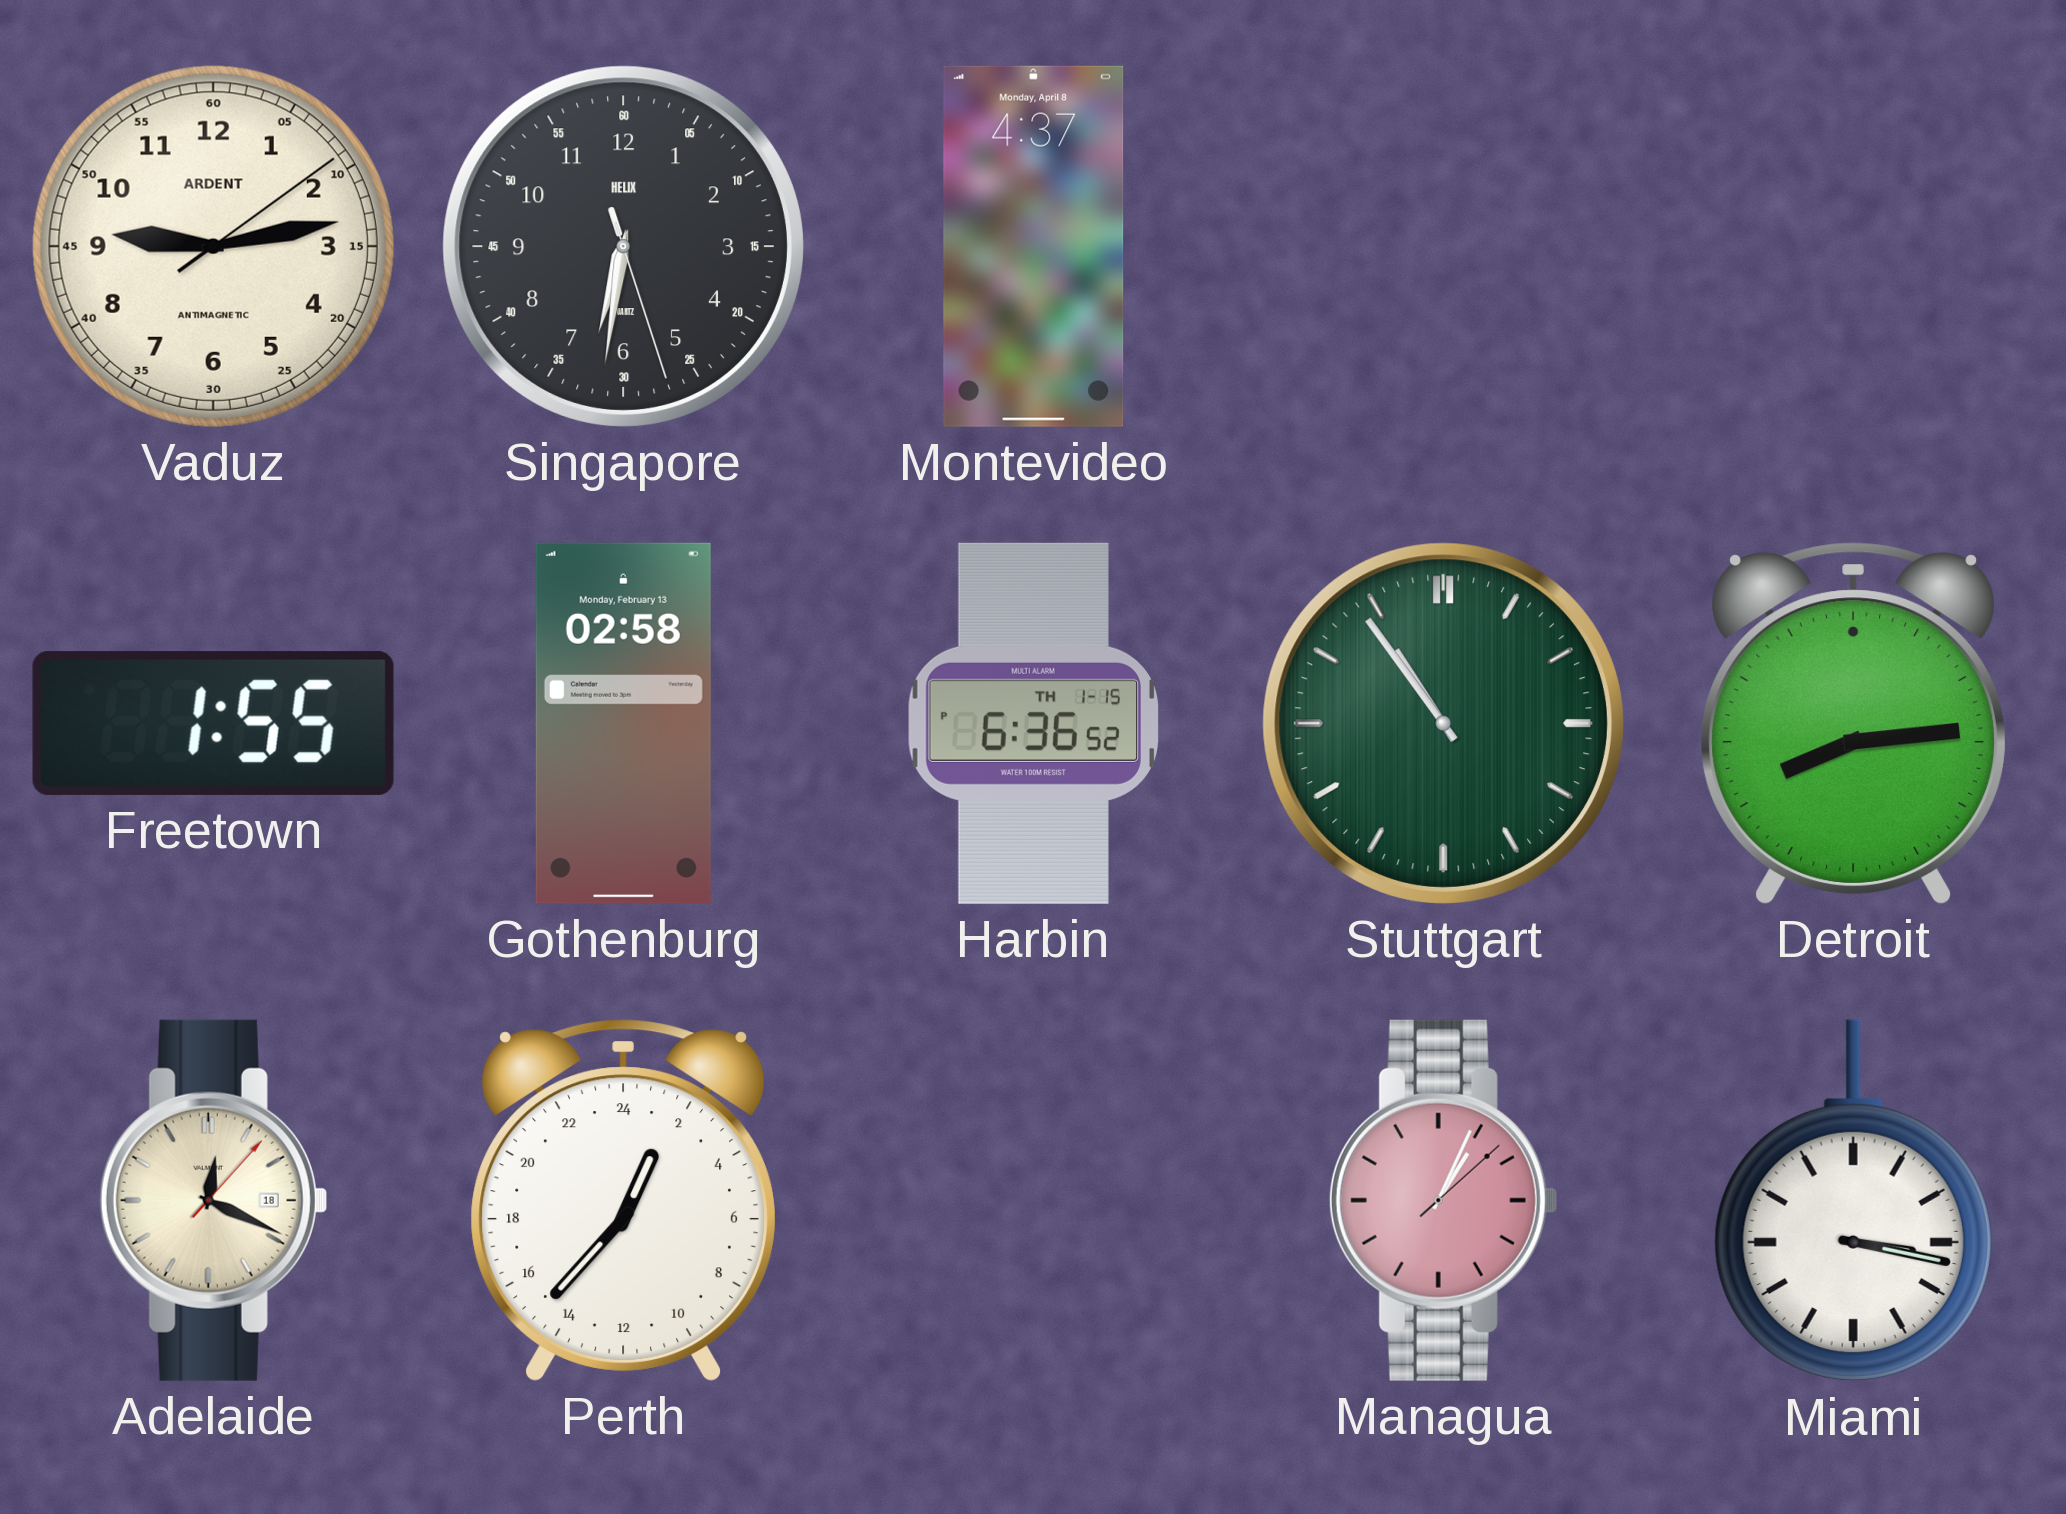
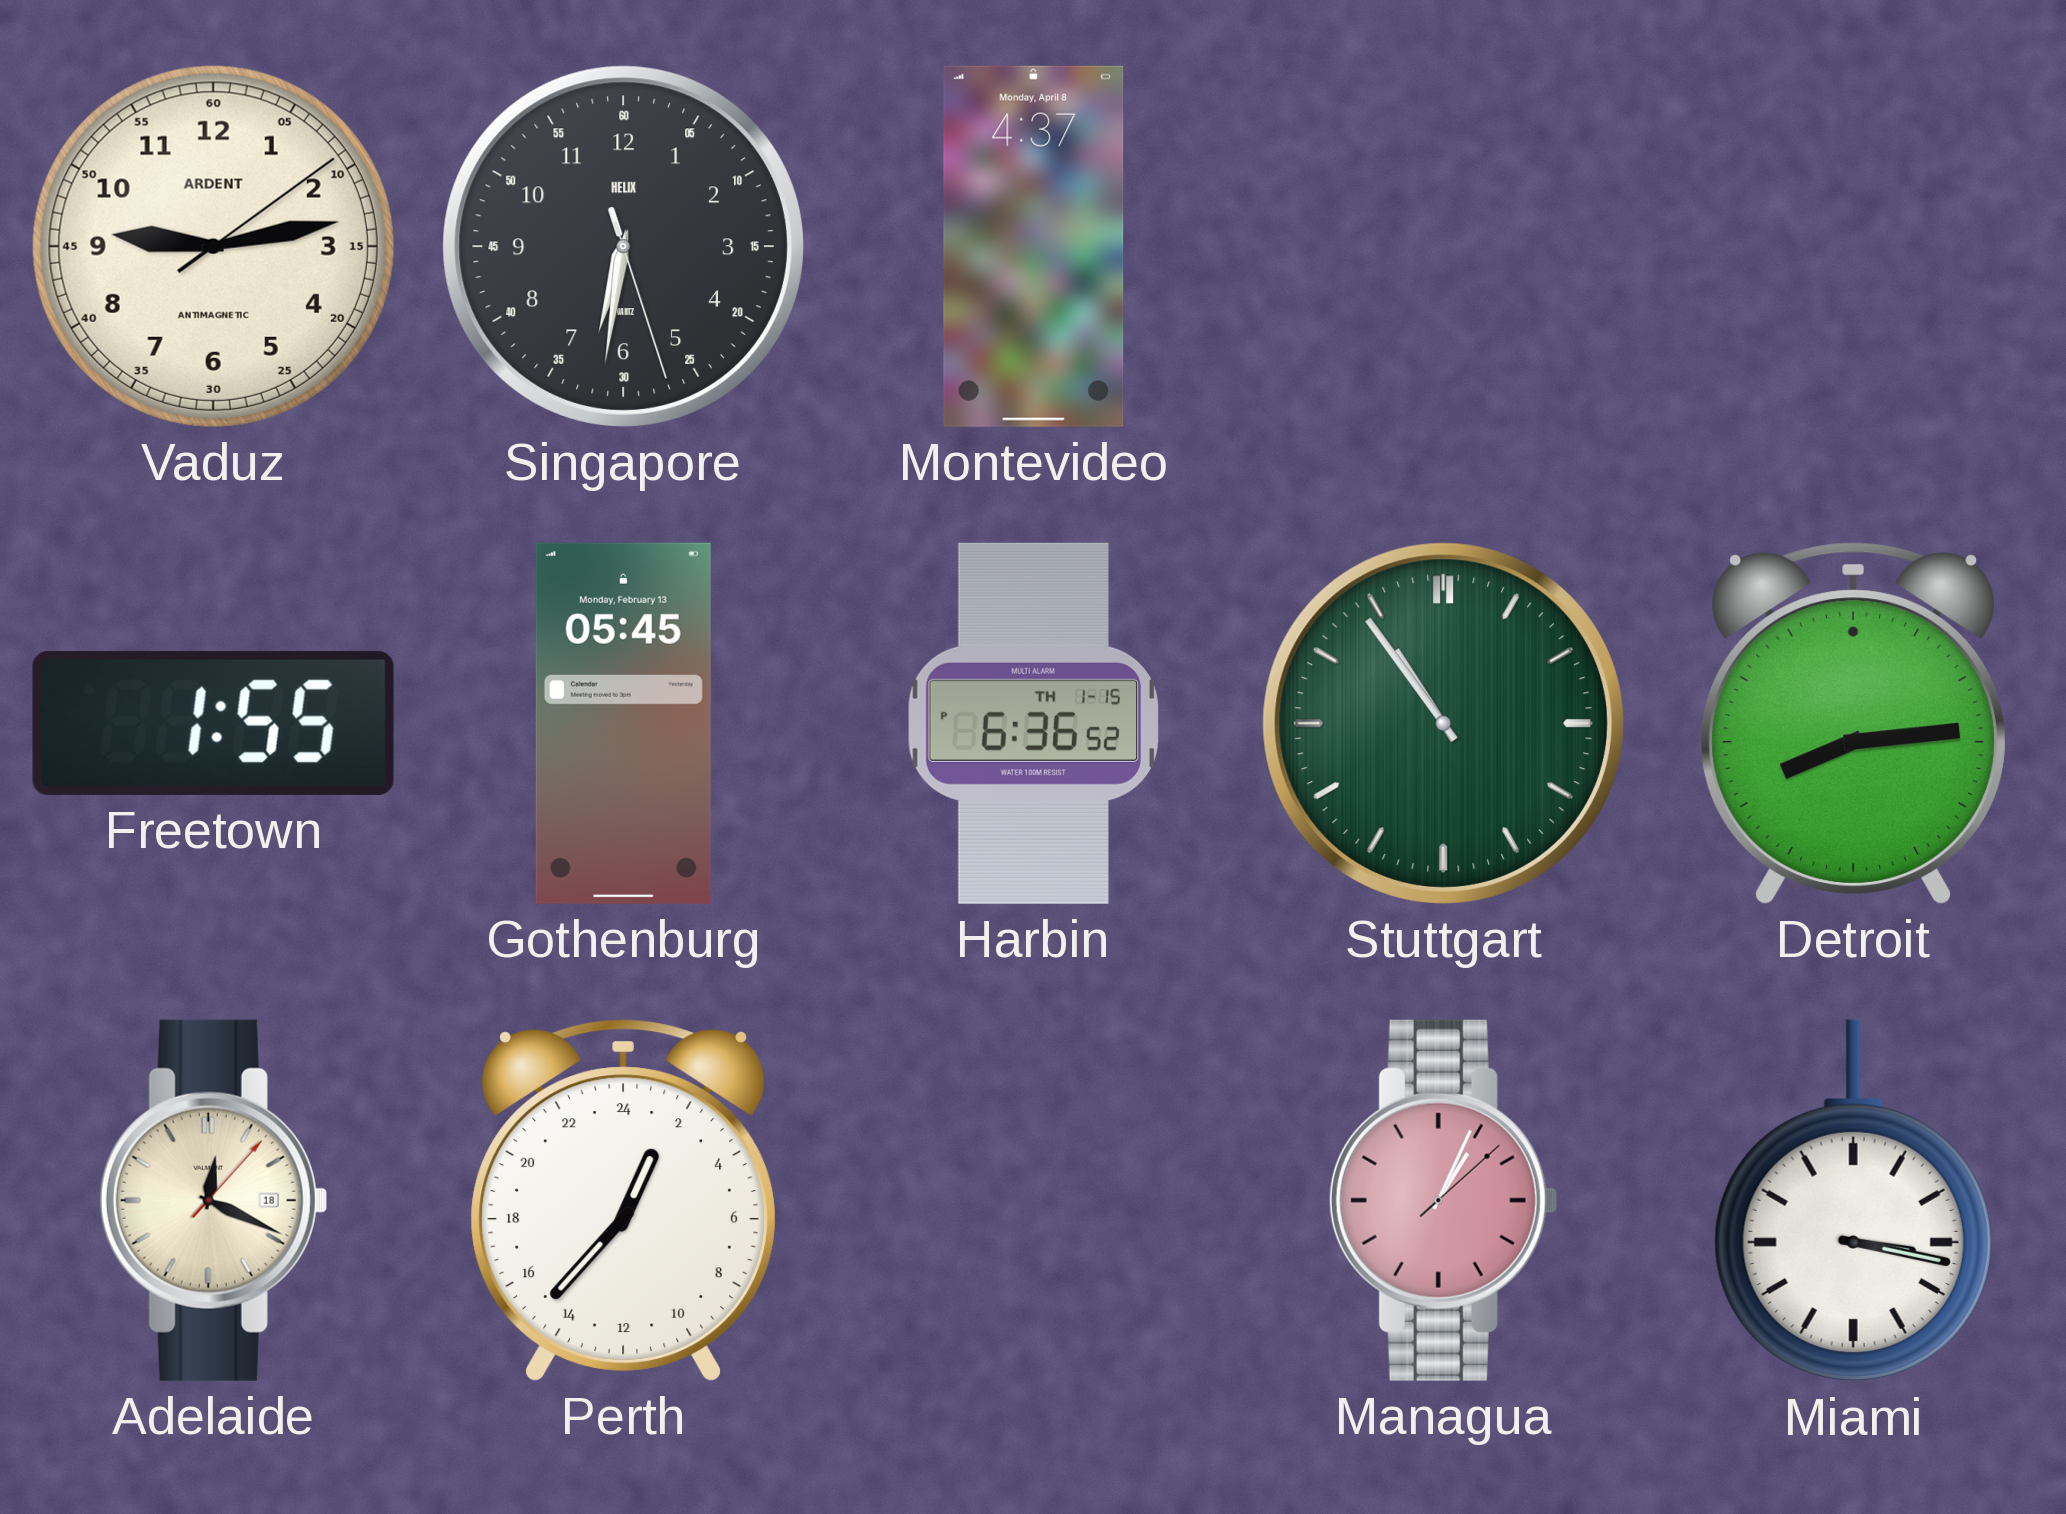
Gothenburg: 02:58 -> 05:45 (623, 723)
